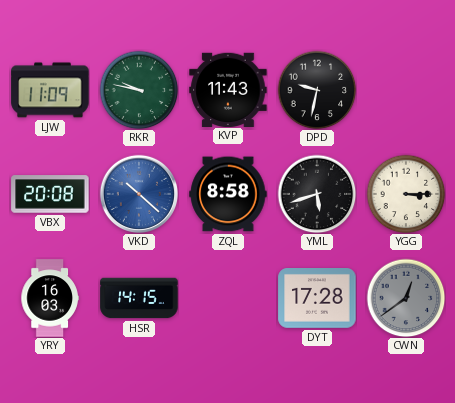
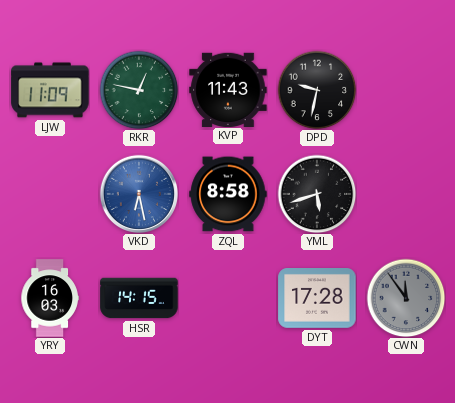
RKR: 9:47 -> 12:47 (139, 90)
VBX: 20:08 -> none (50, 194)
VKD: 10:22 -> 6:28 (138, 193)
YGG: 3:15 -> none (406, 194)
CWN: 12:39 -> 11:54 (406, 298)
